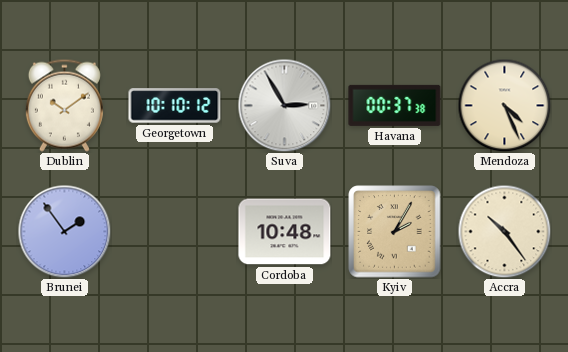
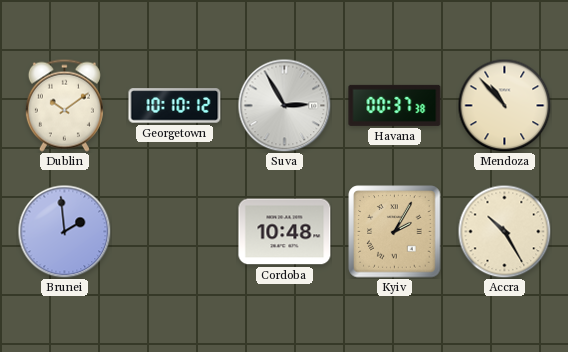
Mendoza: 4:26 -> 10:53 (504, 105)
Brunei: 1:54 -> 1:59 (64, 231)
Accra: 10:24 -> 10:25 (504, 231)
